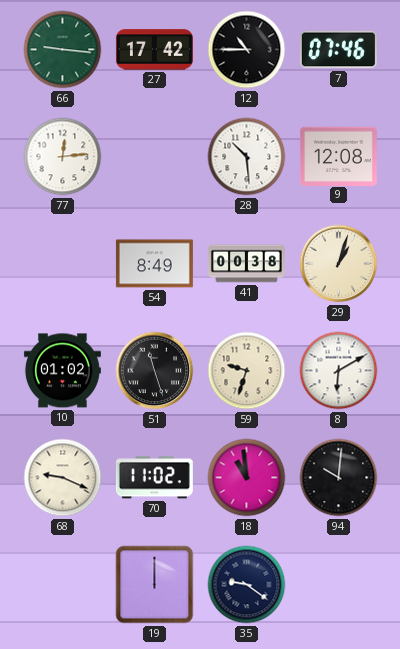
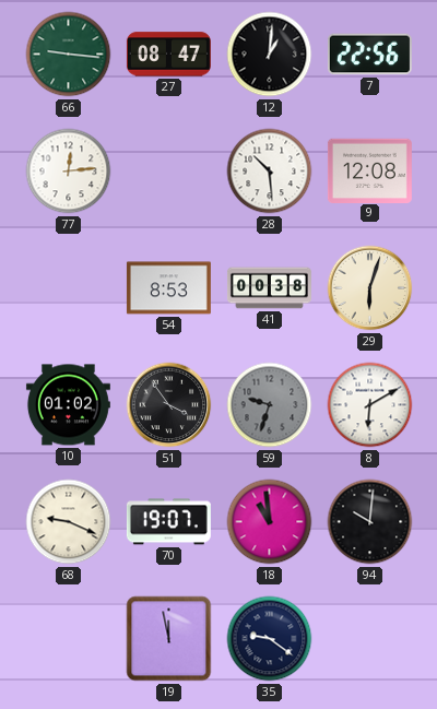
27: 17:42 -> 08:47 (168, 55)
12: 10:45 -> 1:01 (270, 55)
7: 07:46 -> 22:56 (369, 55)
54: 8:49 -> 8:53 (168, 288)
29: 1:03 -> 6:03 (370, 288)
51: 11:27 -> 3:54 (169, 405)
59 dial: cream -> grey (270, 405)
70: 11:02 -> 19:07 (168, 522)
19: 12:00 -> 11:58 (169, 639)
